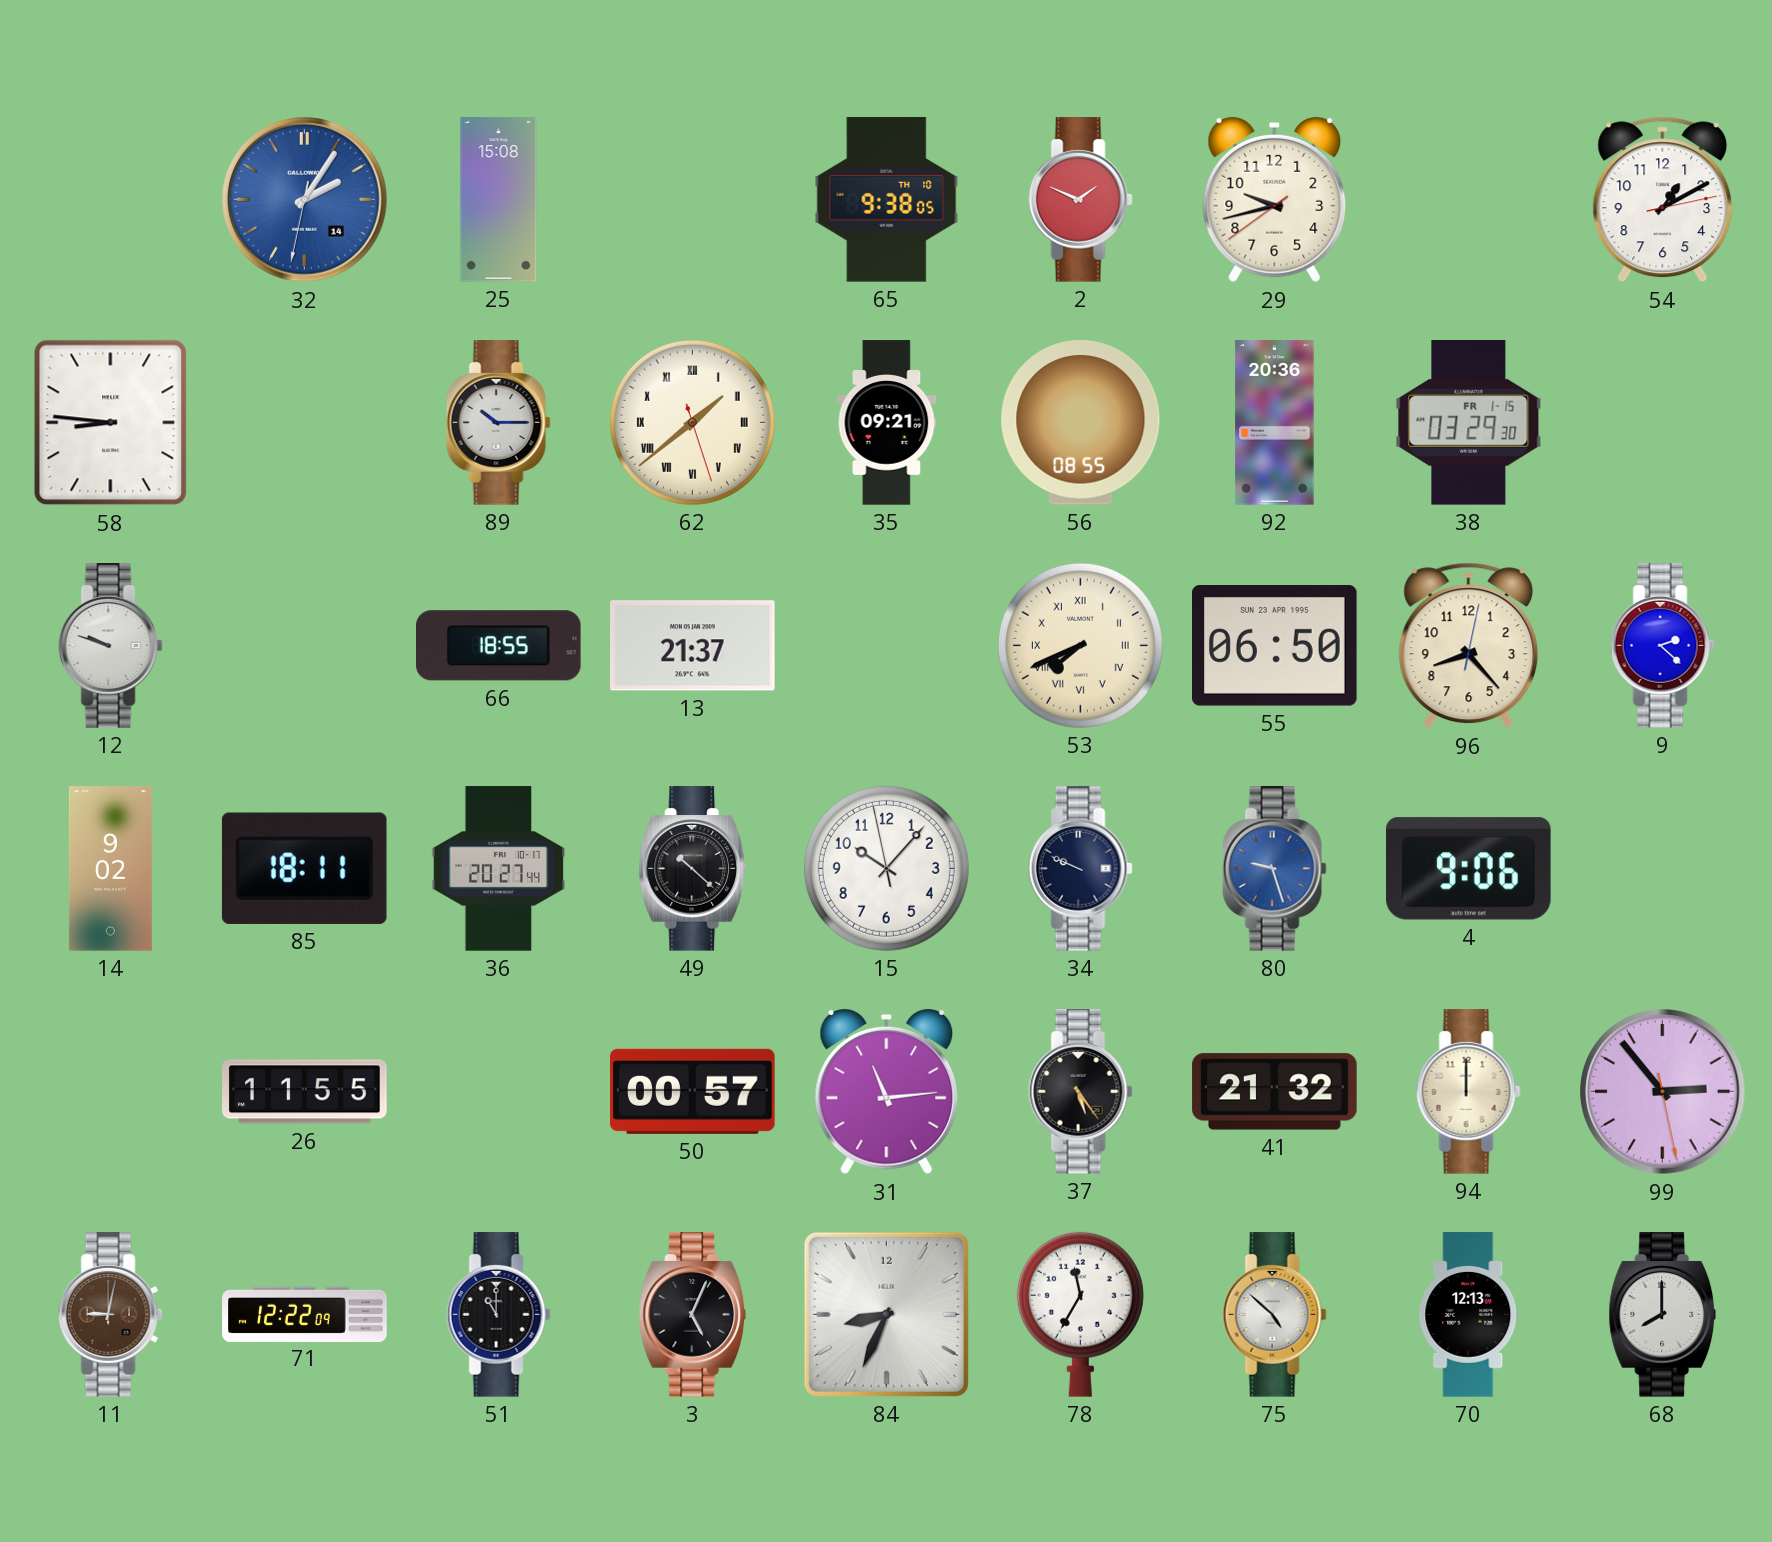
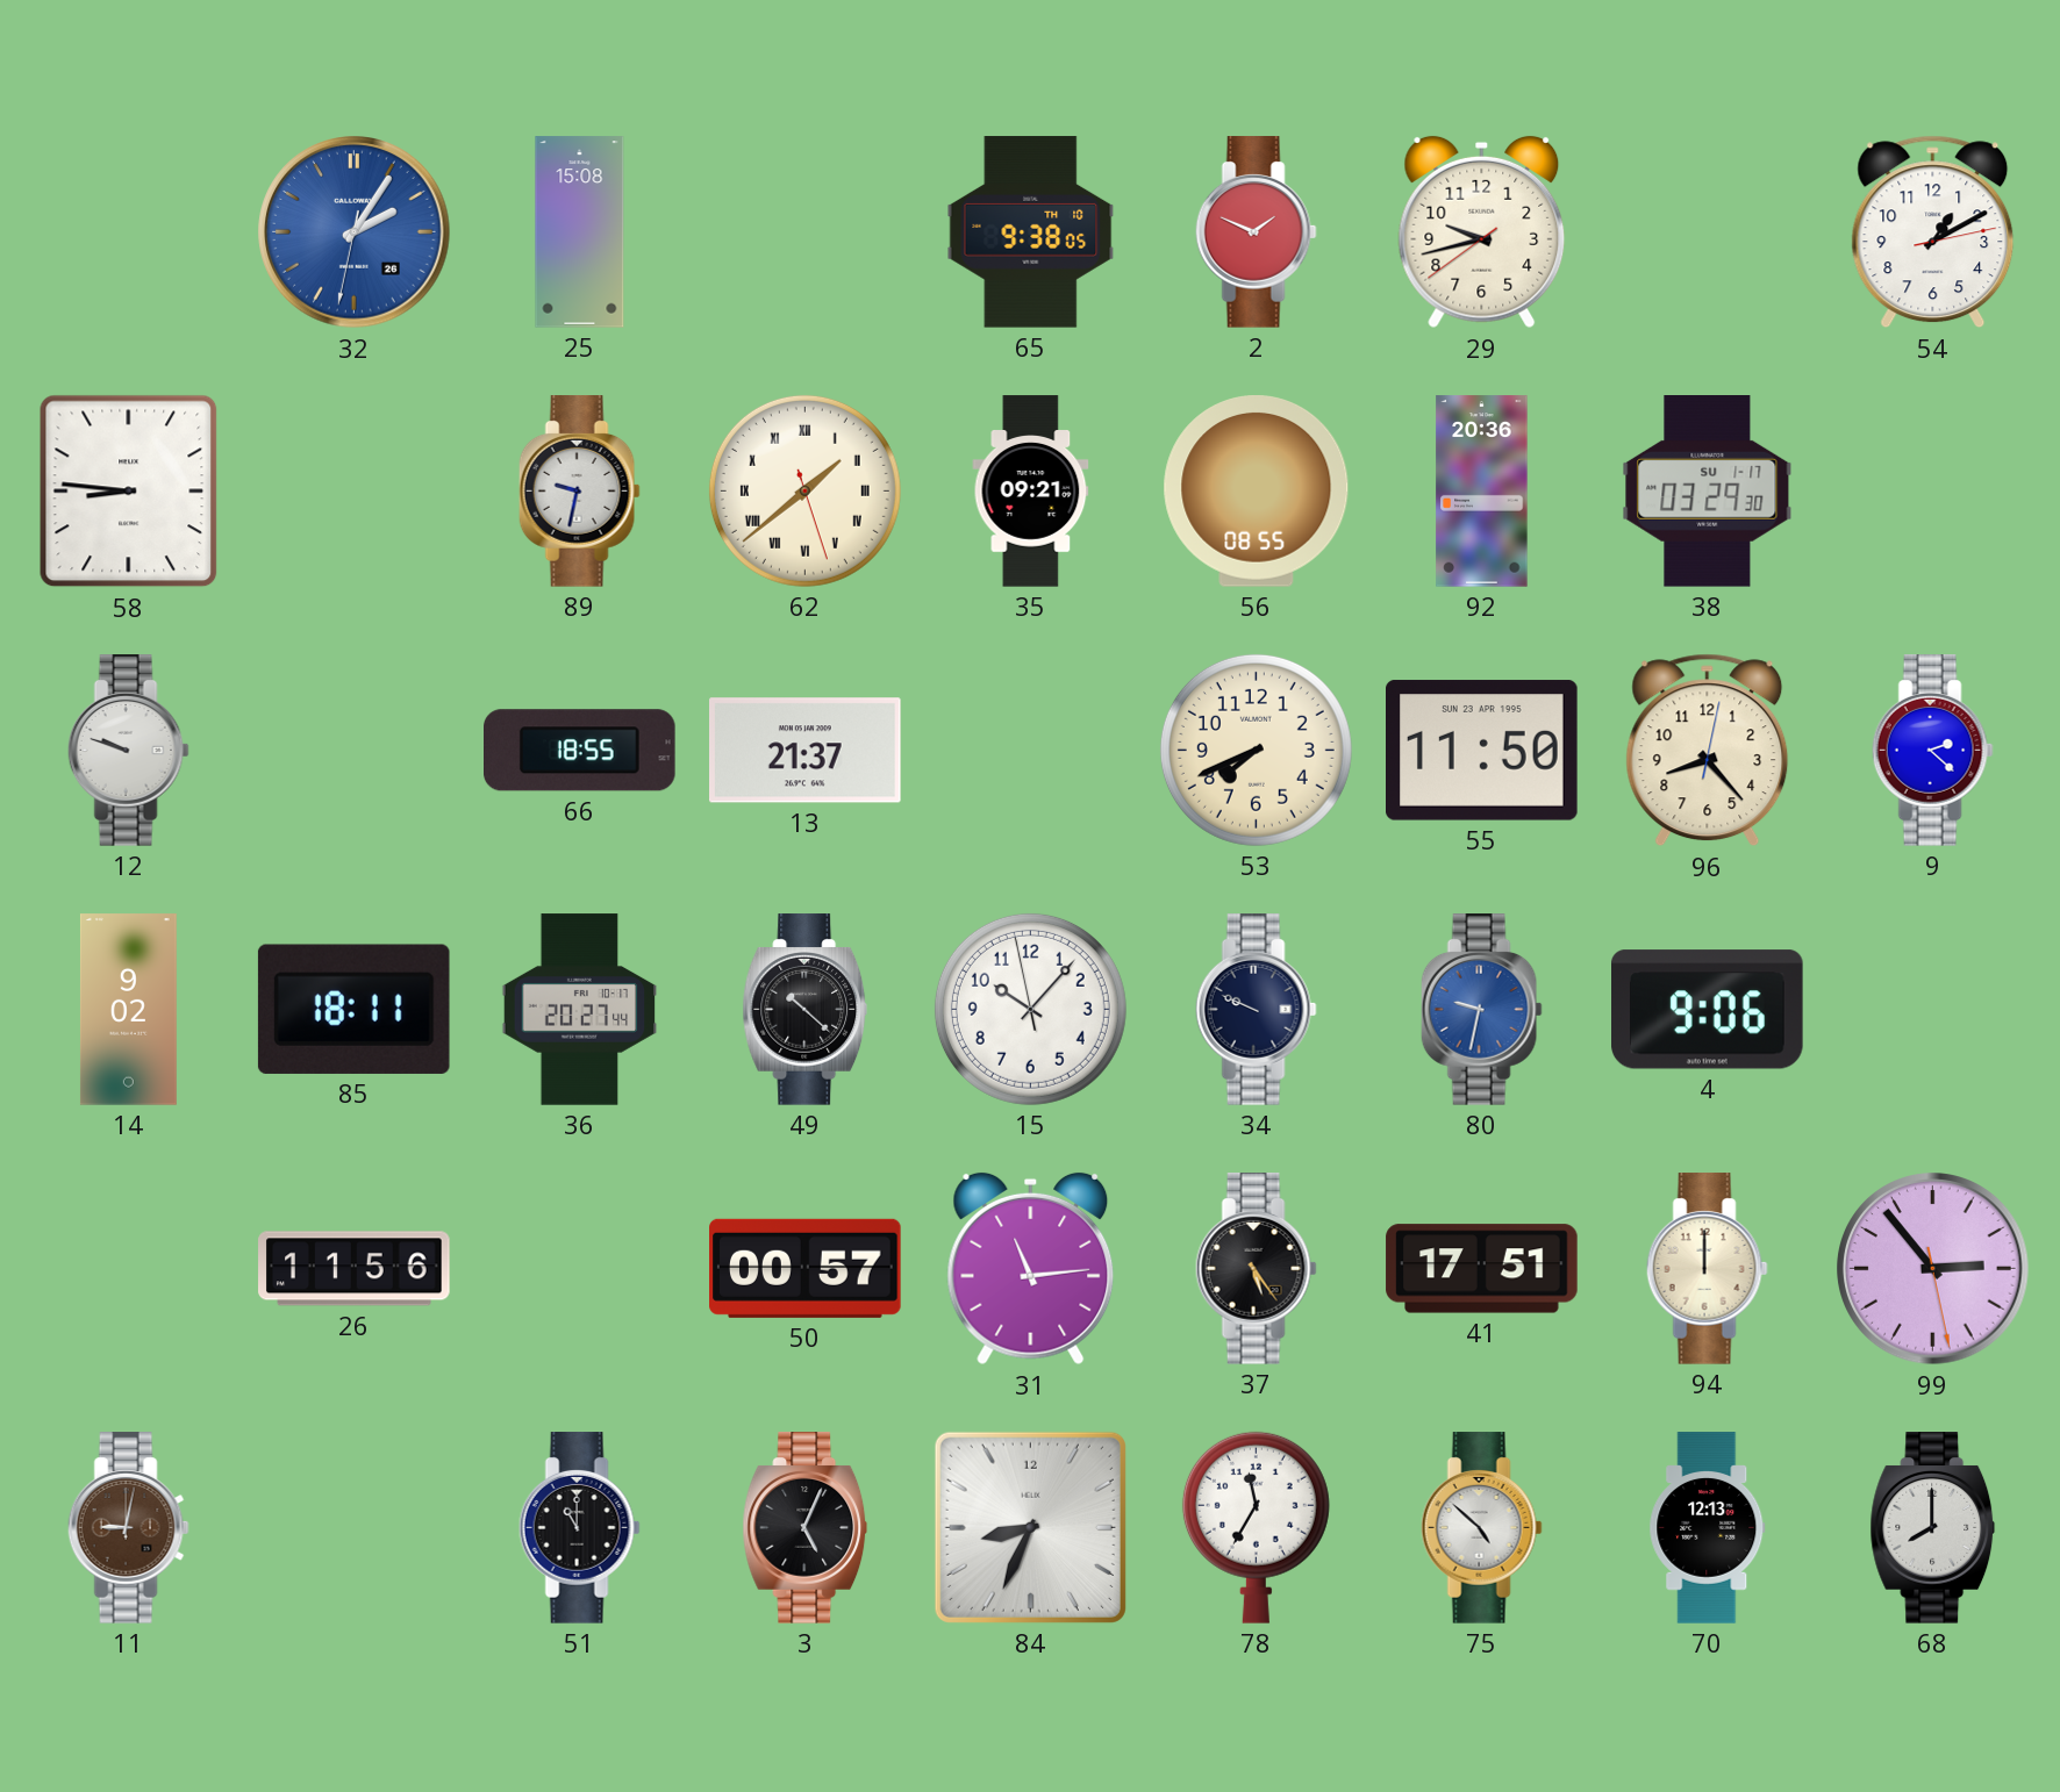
32 date: 14 -> 26 (355, 232)
89: 10:15 -> 9:32 (579, 492)
38 date: FR 1-15 -> SU 1-17 (1708, 492)
53 numerals: Roman -> Arabic (1256, 750)
55: 06:50 -> 11:50 (1482, 751)
80: 9:27 -> 9:32 (1481, 1010)
26: 11:55 -> 11:56 (355, 1269)
41: 21:32 -> 17:51 (1482, 1269)
71: 12:22 -> none (305, 1314)
